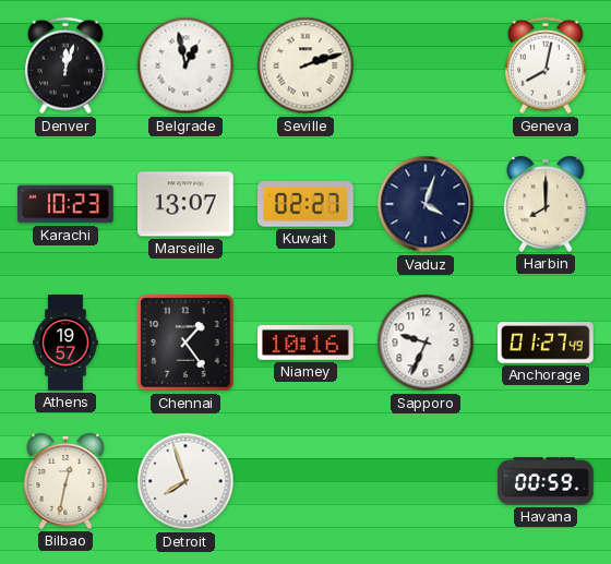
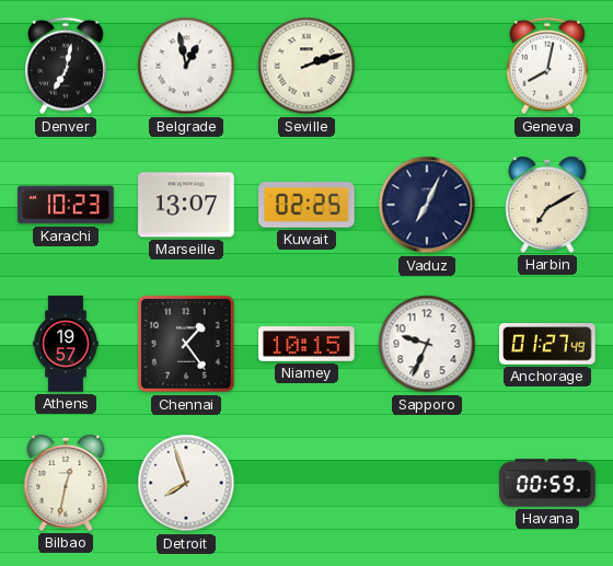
Denver: 12:03 -> 7:02 (67, 66)
Kuwait: 02:27 -> 02:25 (307, 205)
Vaduz: 4:03 -> 7:04 (427, 205)
Harbin: 8:00 -> 7:10 (547, 205)
Niamey: 10:16 -> 10:15 (307, 345)
